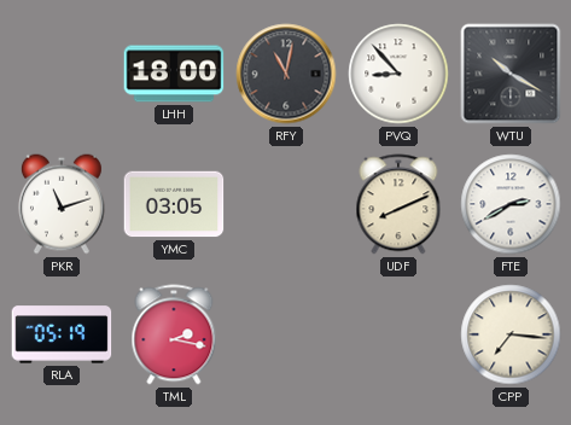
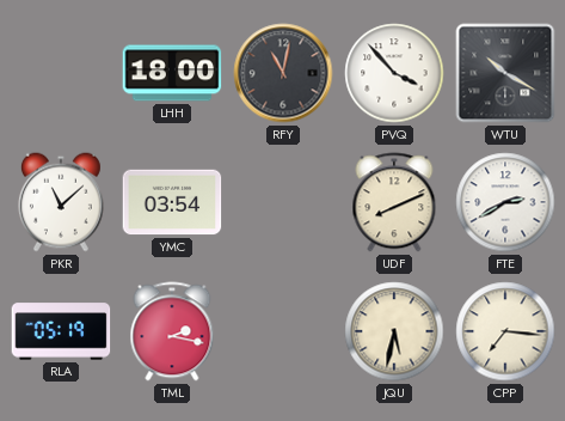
PVQ: 8:53 -> 3:53 (394, 73)
PKR: 11:12 -> 11:08 (61, 202)
YMC: 03:05 -> 03:54 (172, 202)
JQU: none -> 5:32 (394, 331)
